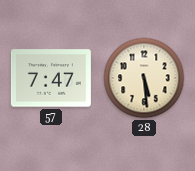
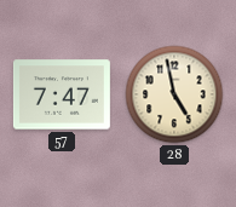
28: 5:29 -> 4:58 (174, 94)
